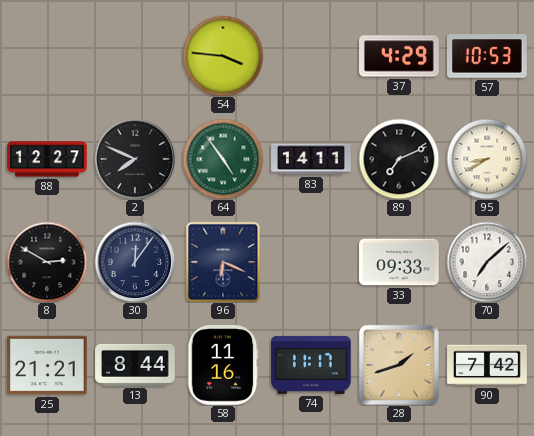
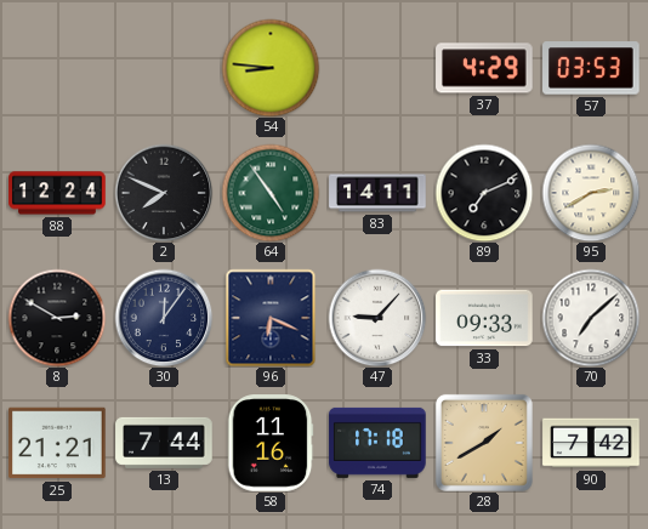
54: 3:46 -> 8:46 (271, 68)
57: 10:53 -> 03:53 (592, 68)
88: 12:27 -> 12:24 (57, 193)
95: 8:40 -> 2:40 (591, 193)
47: none -> 9:07 (377, 318)
13: 8:44 -> 7:44 (164, 443)
74: 11:17 -> 17:18 (377, 443)
28: 1:42 -> 1:40 (484, 443)
